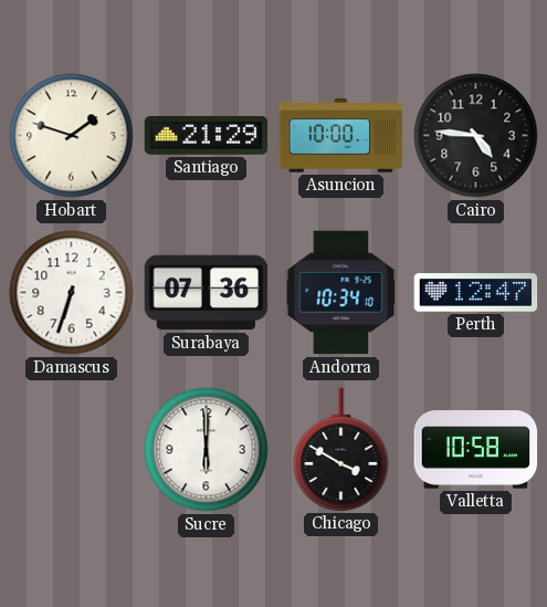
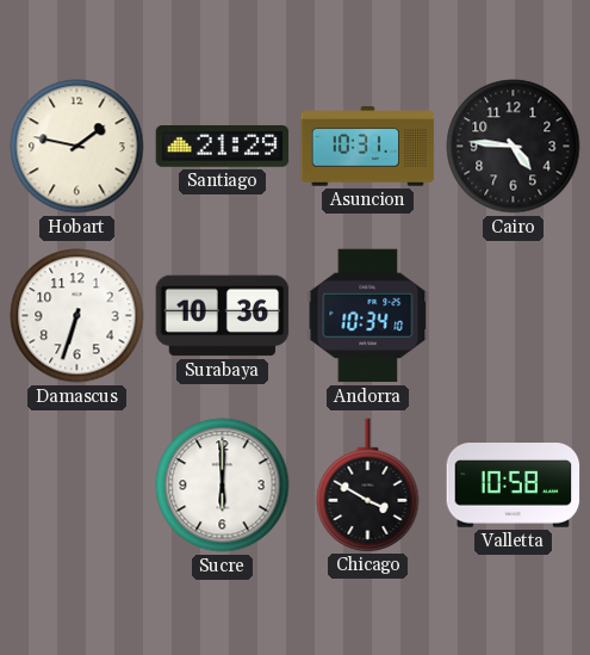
Hobart: 1:48 -> 1:47 (77, 147)
Asuncion: 10:00 -> 10:31 (368, 147)
Surabaya: 07:36 -> 10:36 (223, 316)
Perth: 12:47 -> none (476, 293)
